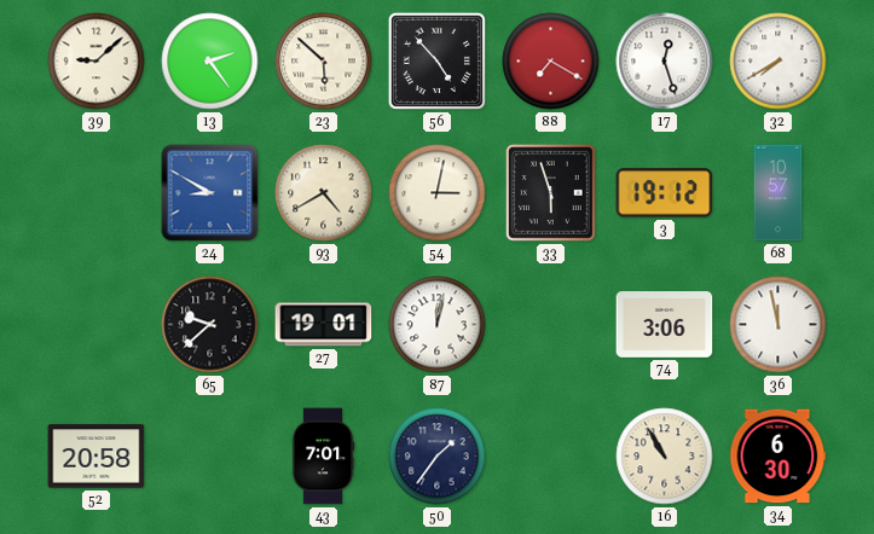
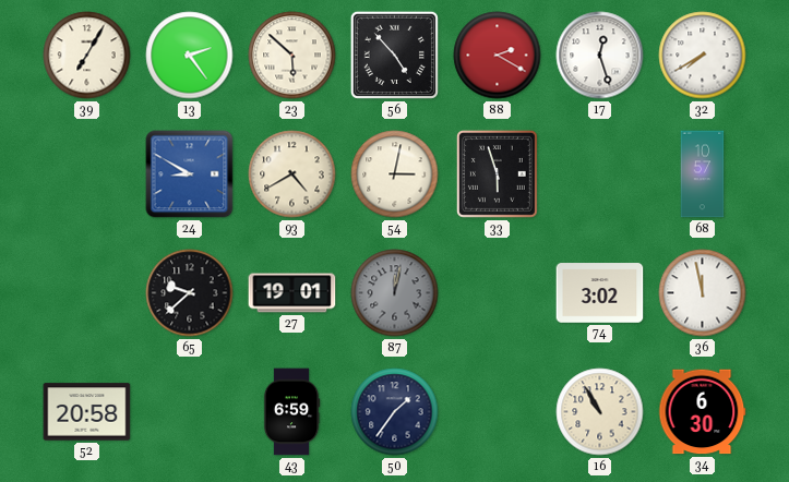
39: 9:08 -> 7:05 (87, 56)
88: 7:20 -> 2:20 (498, 56)
3: 19:12 -> none (665, 193)
87 dial: white -> grey (395, 293)
74: 3:06 -> 3:02 (600, 293)
43: 7:01 -> 6:59 (291, 412)
